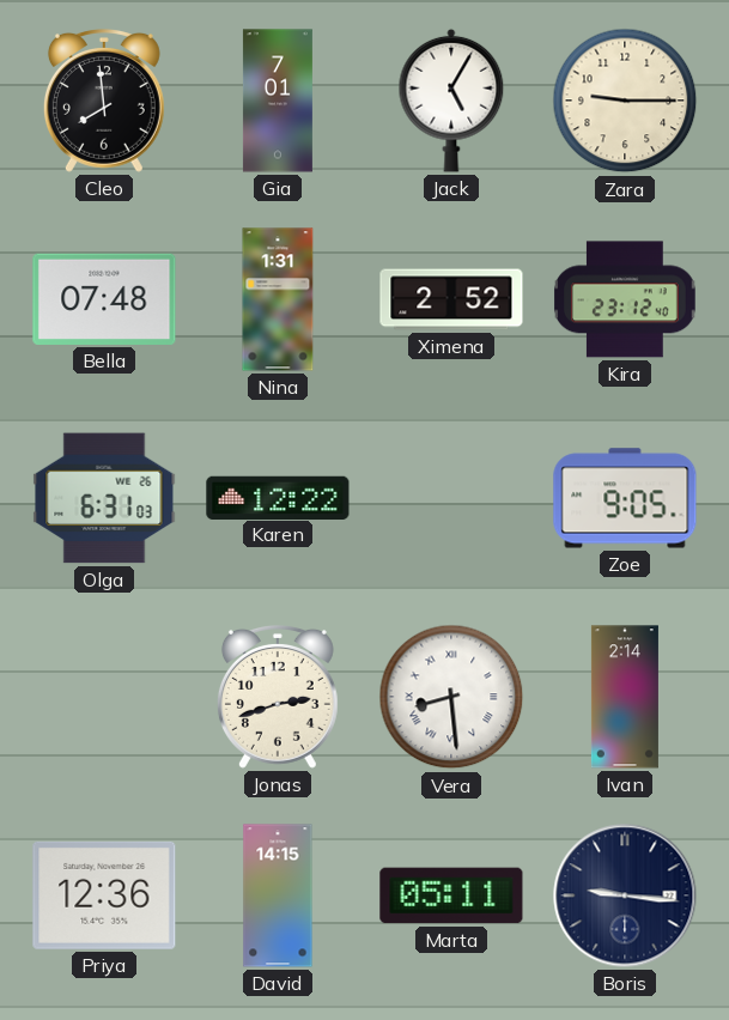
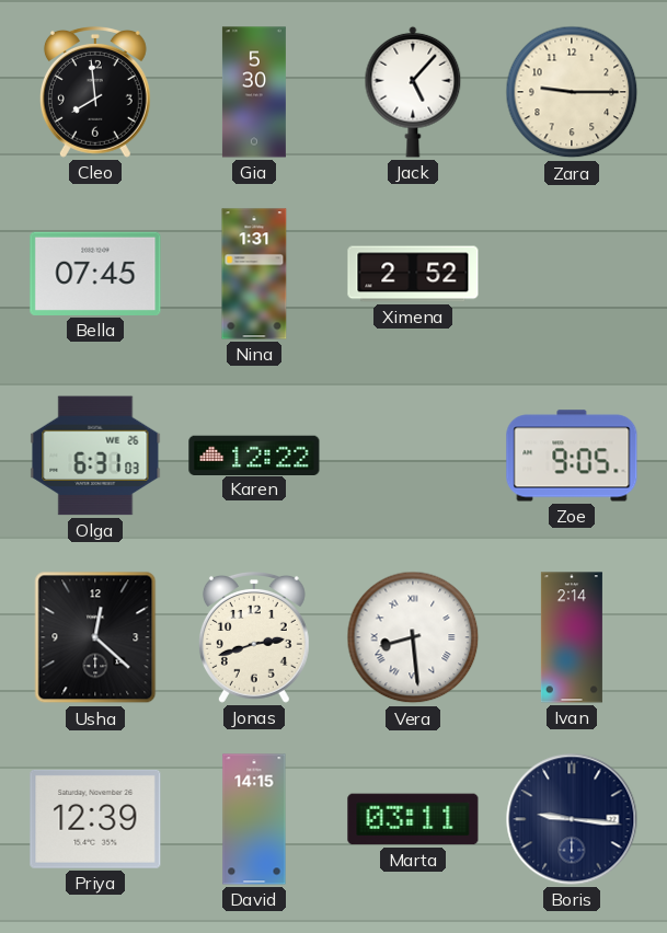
Gia: 7:01 -> 5:30 (254, 92)
Jack: 5:05 -> 5:07 (413, 92)
Bella: 07:48 -> 07:45 (95, 274)
Kira: 23:12 -> none (626, 299)
Usha: none -> 12:22 (95, 637)
Priya: 12:36 -> 12:39 (95, 819)
Marta: 05:11 -> 03:11 (413, 819)
